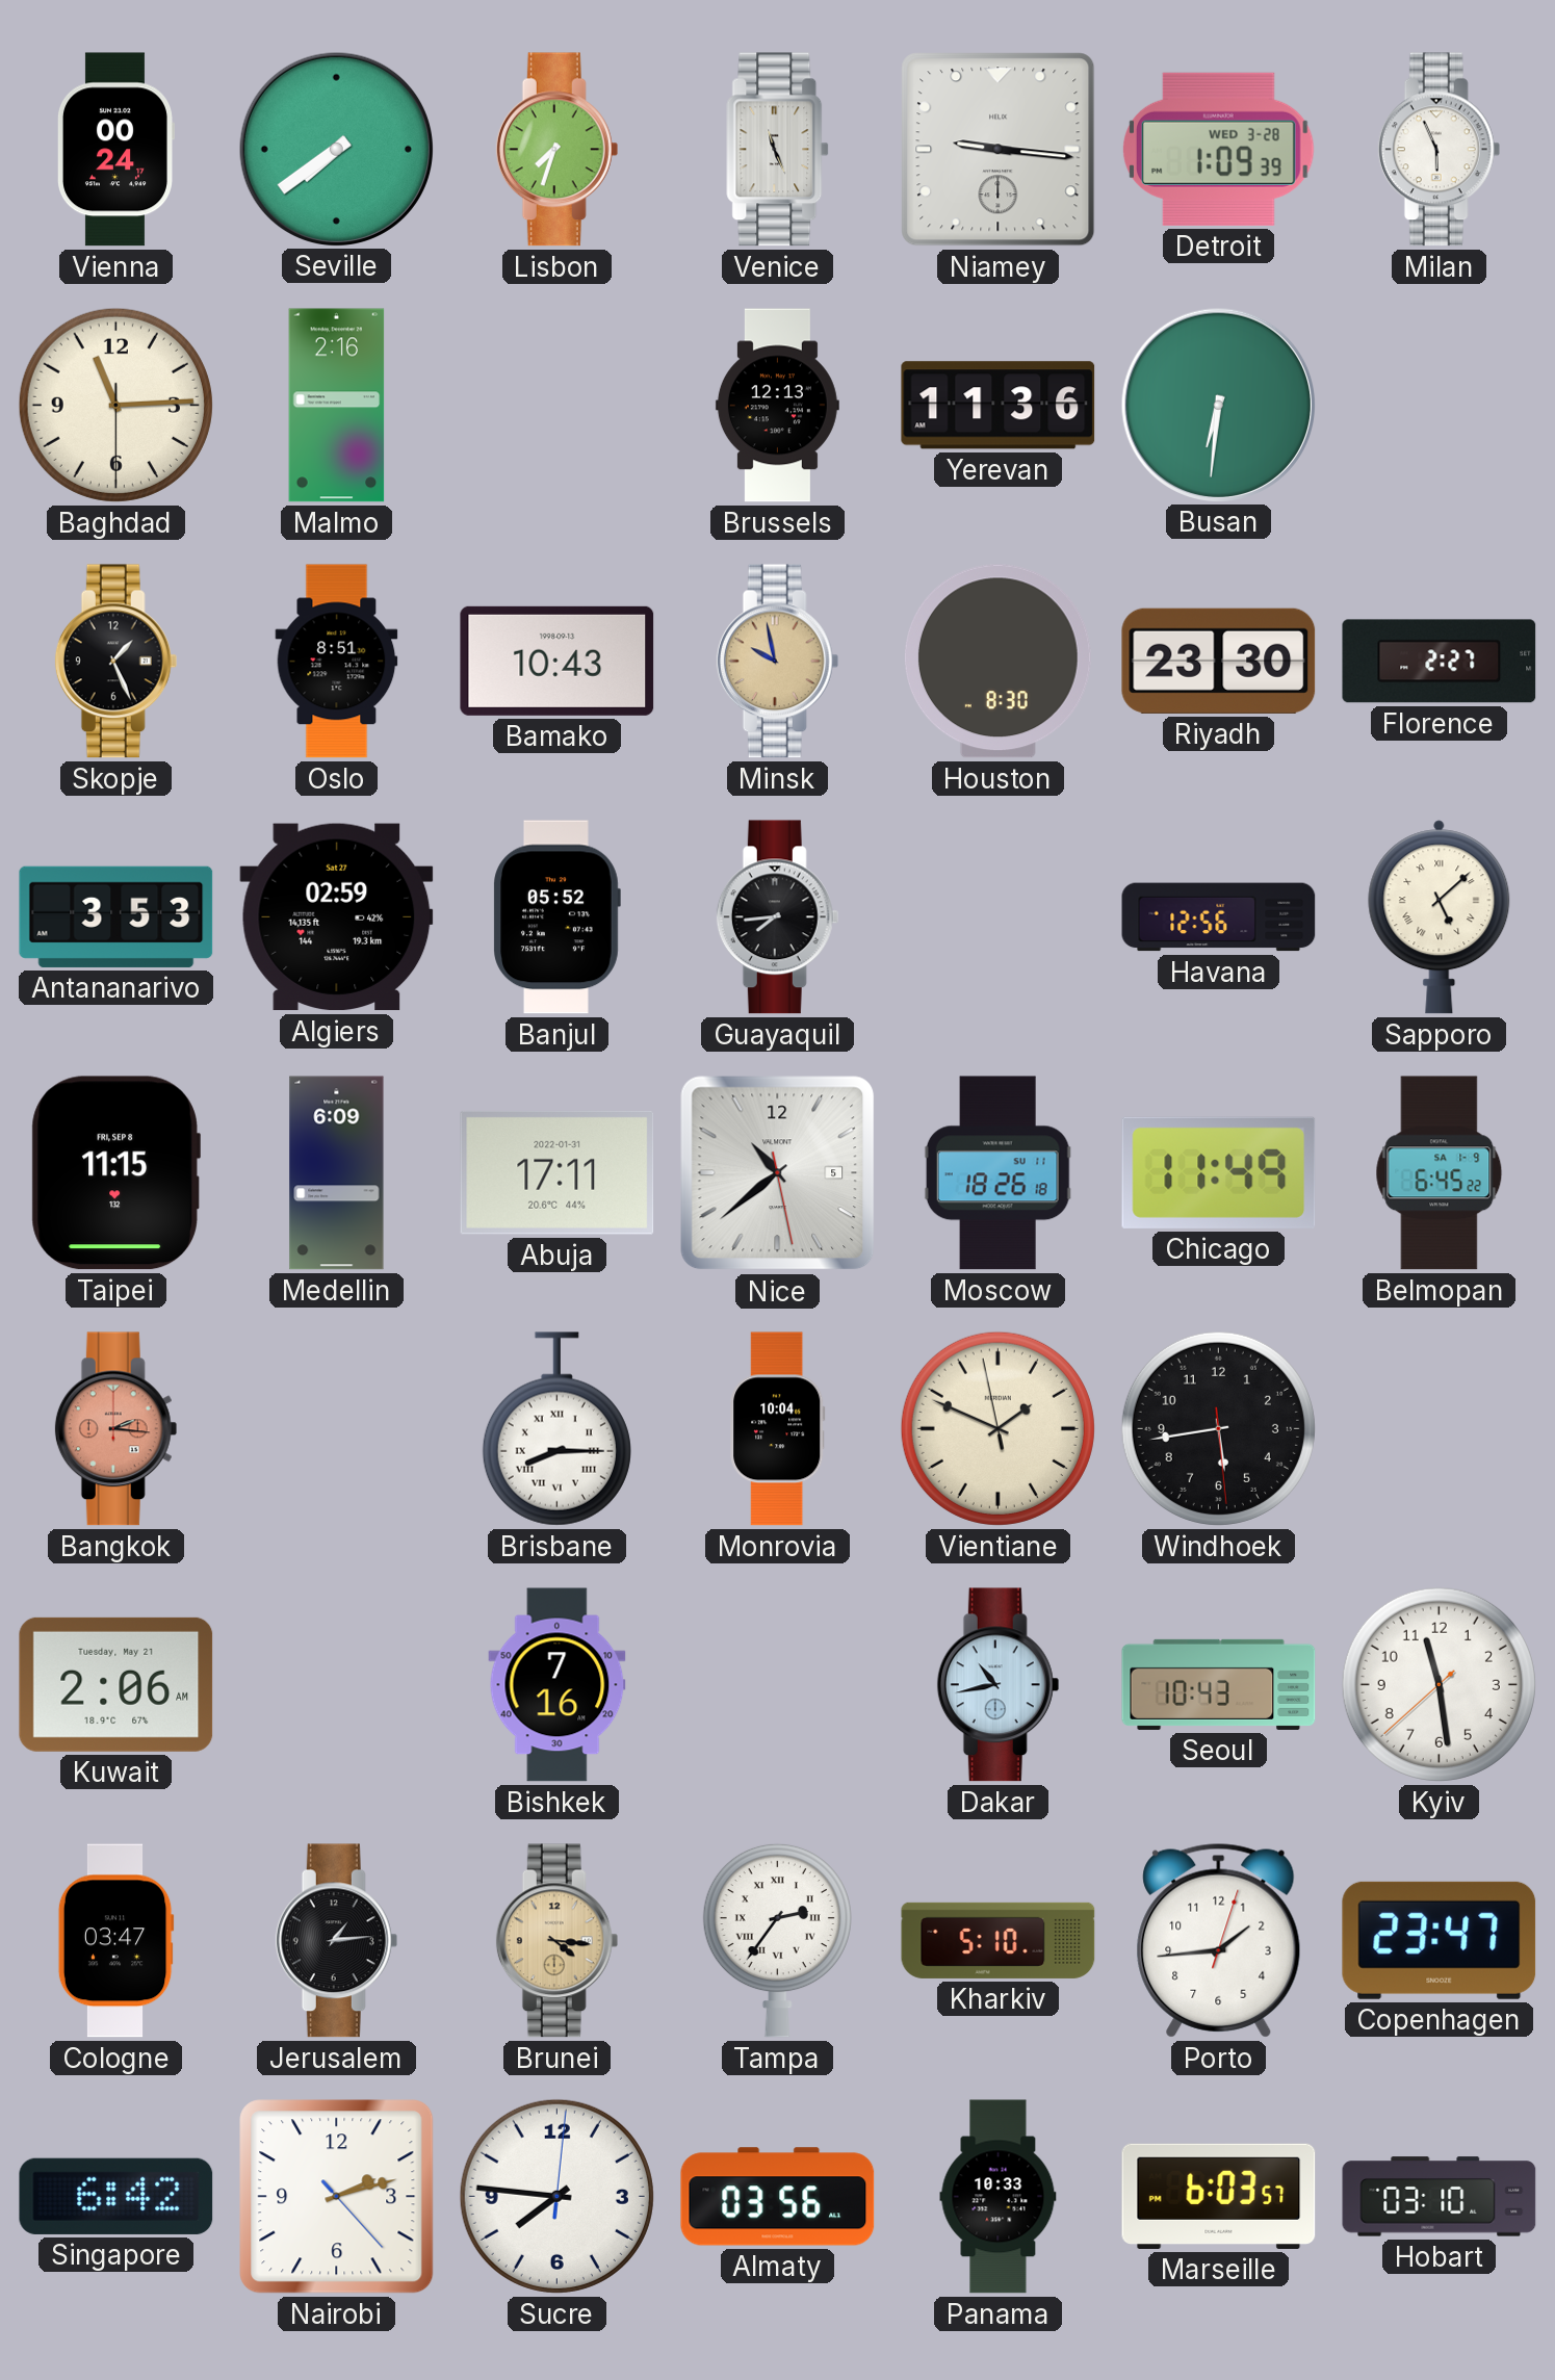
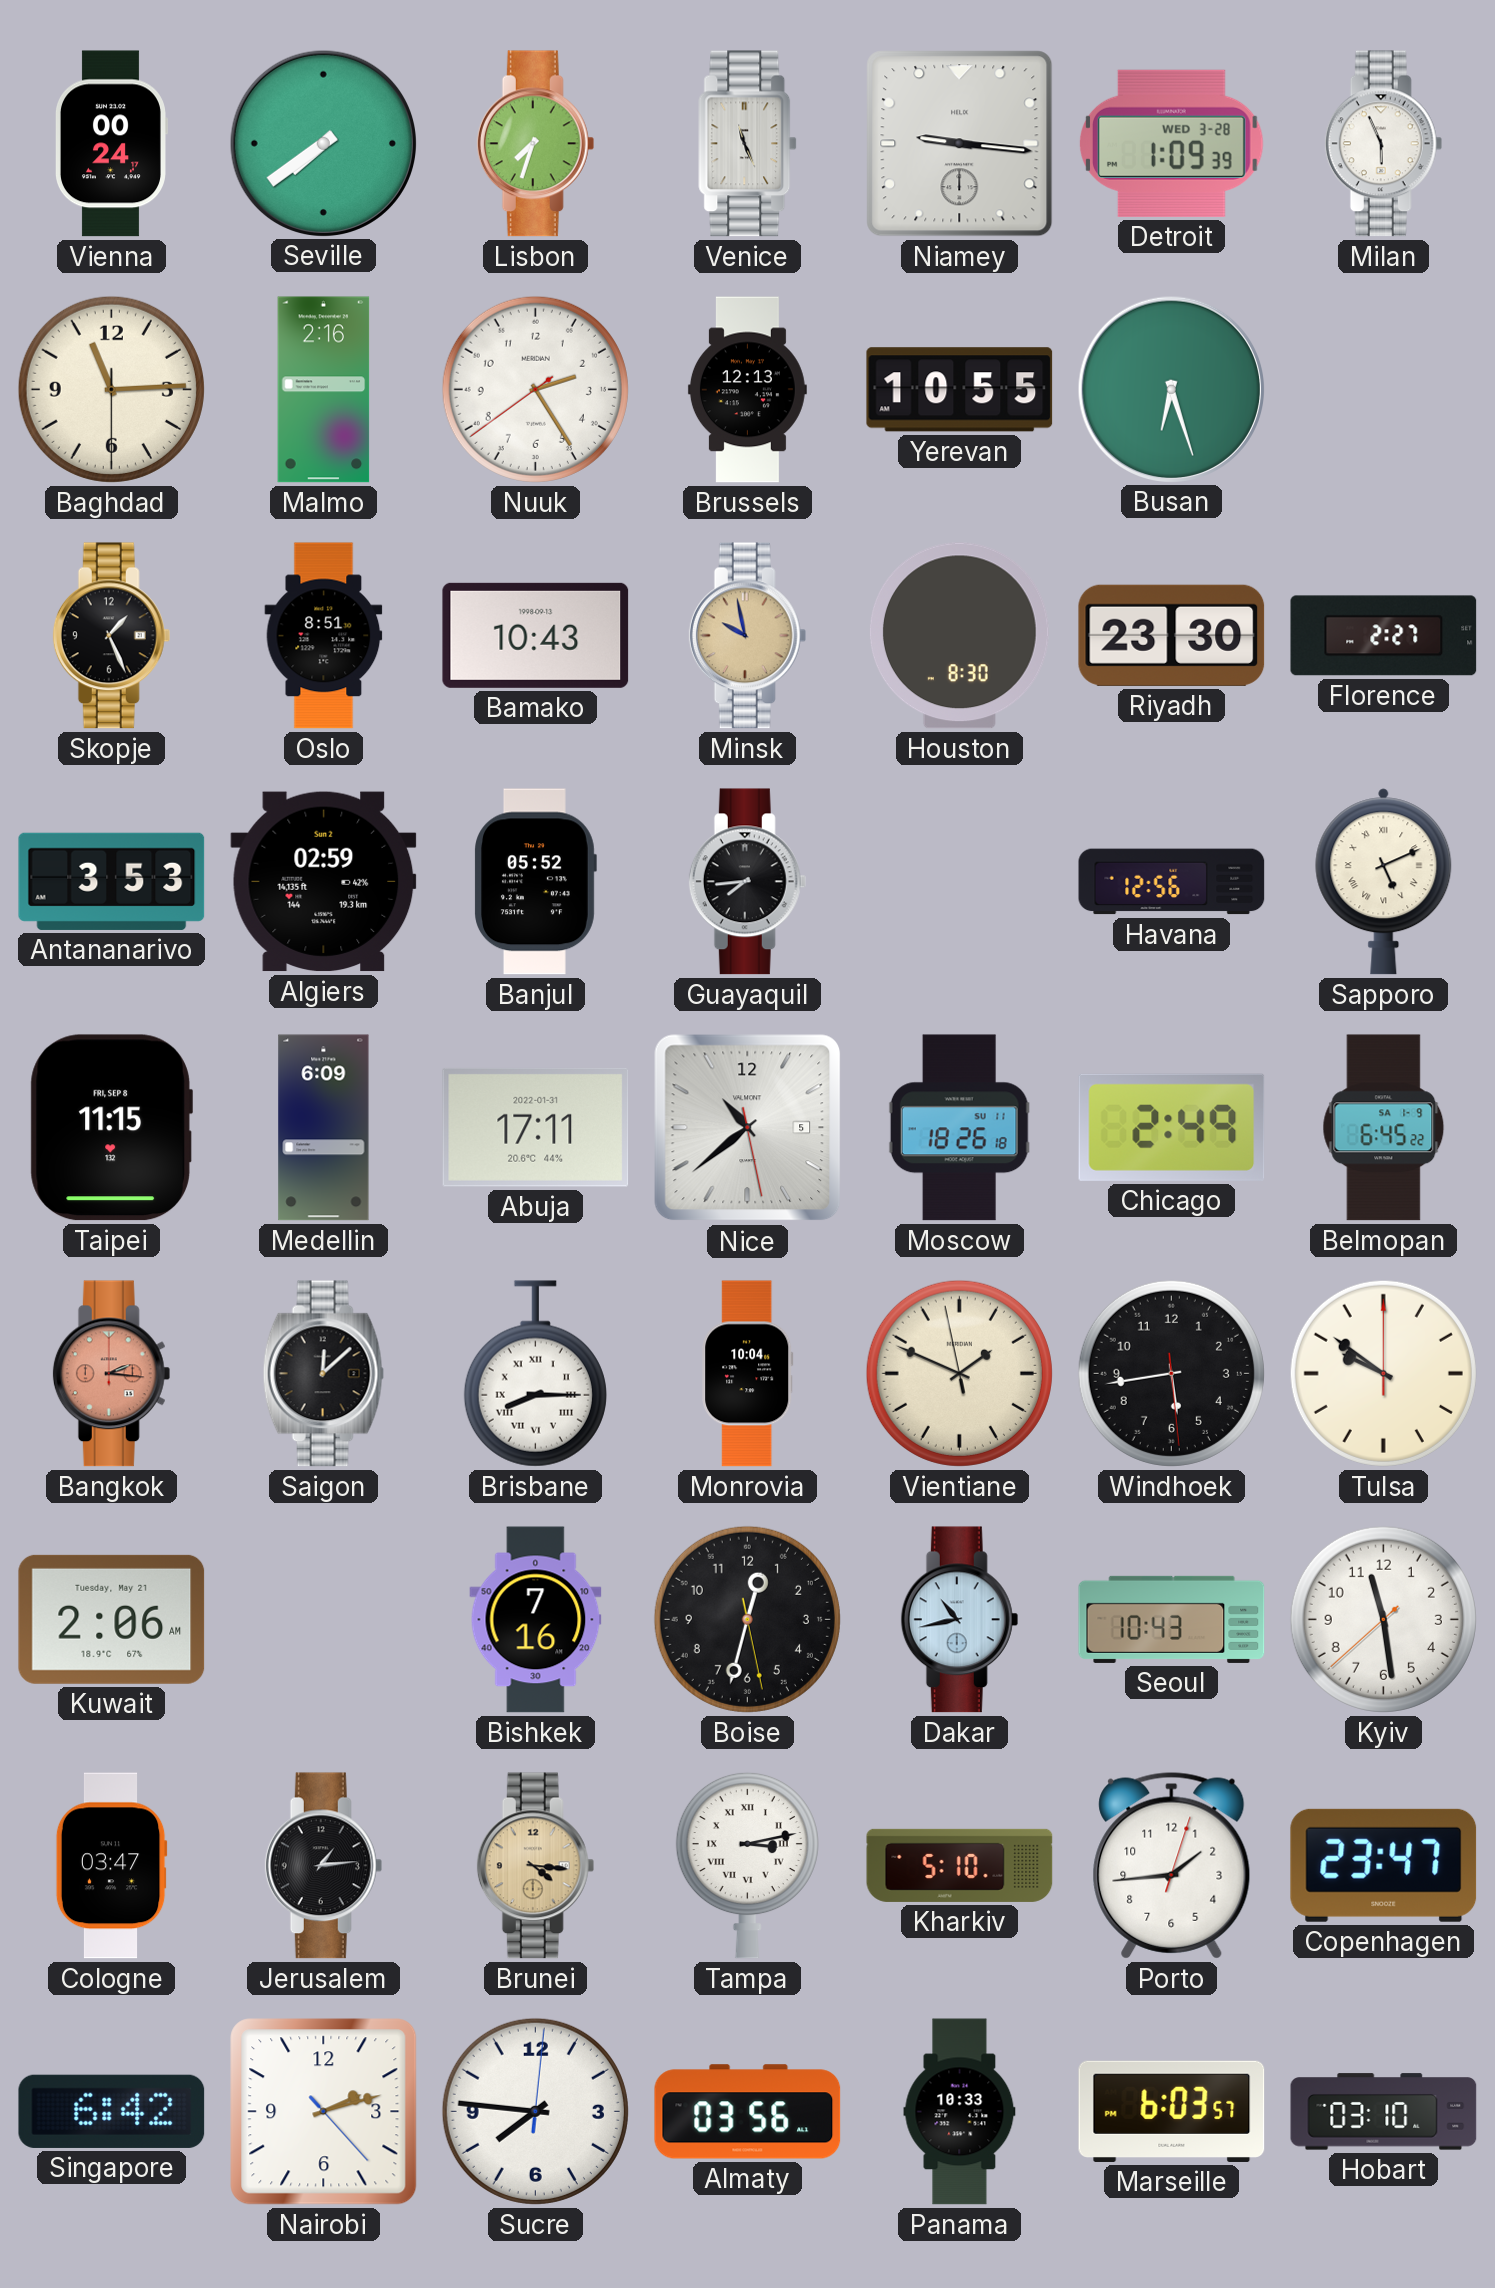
Nuuk: none -> 2:24 (535, 389)
Yerevan: 11:36 -> 10:55 (960, 390)
Busan: 6:31 -> 6:27 (1171, 389)
Algiers date: Sat 27 -> Sun 2 (324, 882)
Sapporo: 5:08 -> 5:11 (1384, 882)
Chicago: 11:49 -> 2:49 (1172, 1127)
Saigon: none -> 12:08 (324, 1374)
Tulsa: none -> 9:51 (1383, 1373)
Boise: none -> 12:32 (747, 1619)
Tampa: 2:36 -> 3:13 (747, 1865)
